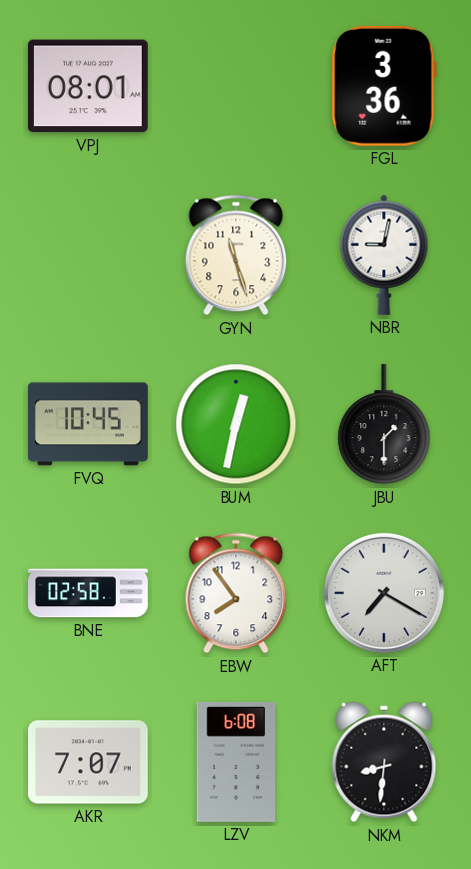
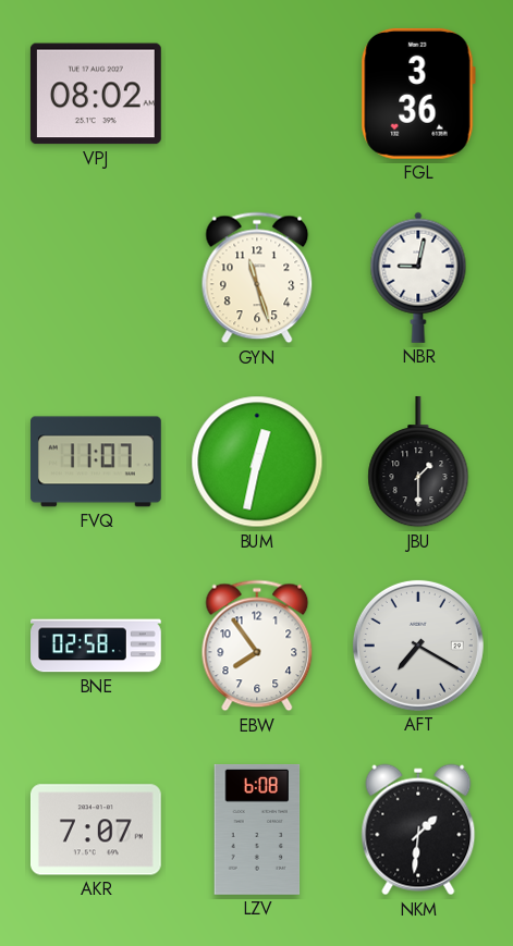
VPJ: 08:01 -> 08:02 (96, 94)
FVQ: 10:45 -> 11:07 (97, 462)
NKM: 8:31 -> 1:31 (418, 830)
